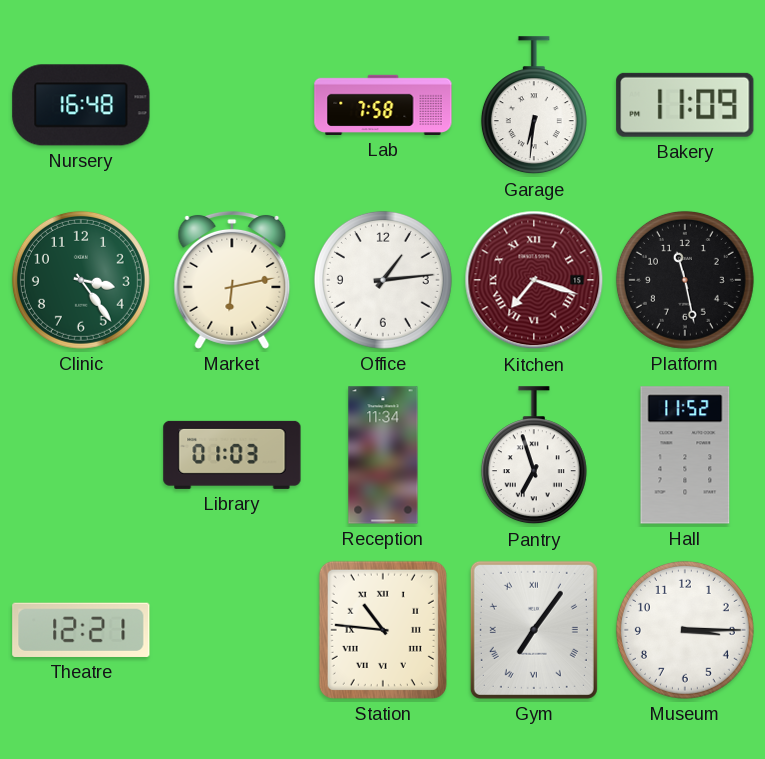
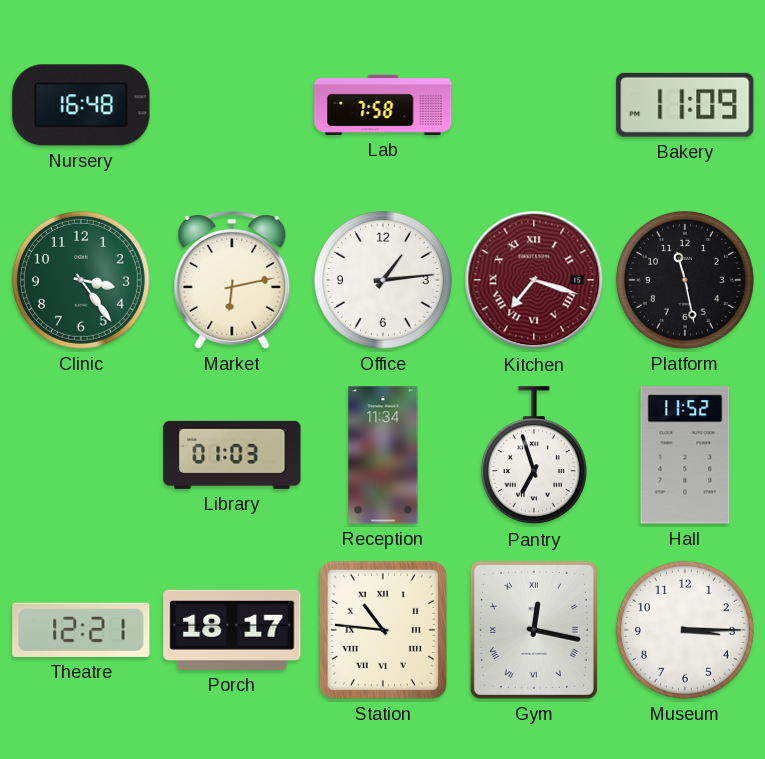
Garage: 6:31 -> none (534, 106)
Porch: none -> 18:17 (232, 630)
Gym: 7:06 -> 12:17 (534, 630)
